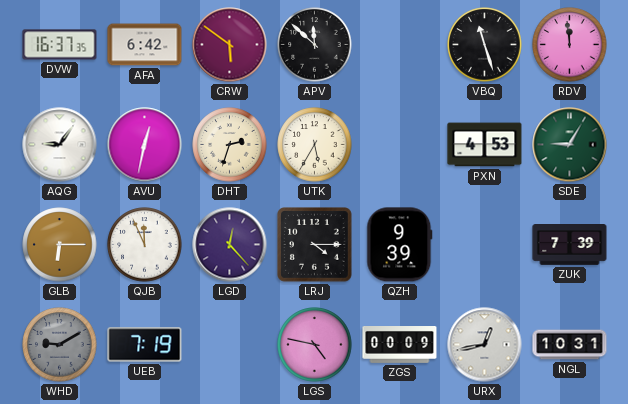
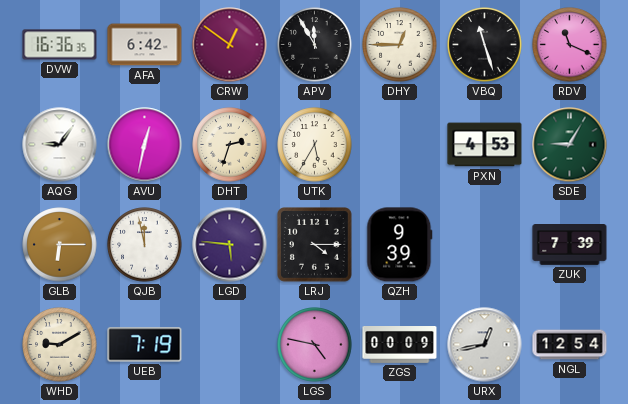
DVW: 16:37 -> 16:36 (60, 45)
CRW: 5:51 -> 12:51 (230, 45)
APV: 11:52 -> 11:55 (315, 45)
DHY: none -> 12:45 (400, 45)
RDV: 11:59 -> 11:19 (570, 45)
QJB: 11:56 -> 11:58 (145, 245)
LGD: 12:23 -> 5:46 (230, 245)
WHD dial: grey -> cream (60, 345)
NGL: 10:31 -> 12:54 (570, 345)
